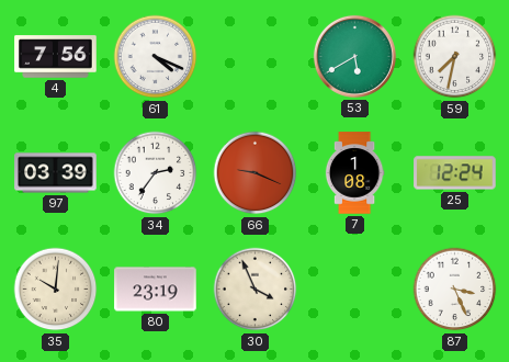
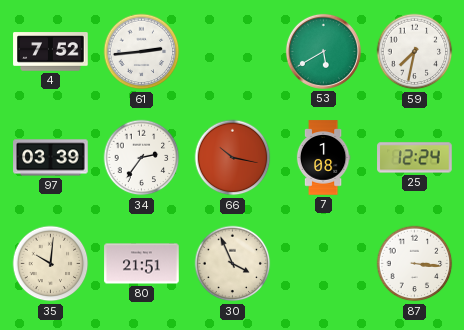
4: 7:56 -> 7:52 (51, 52)
61: 4:19 -> 2:44 (142, 52)
66: 9:19 -> 10:17 (233, 158)
80: 23:19 -> 21:51 (142, 264)
87: 3:26 -> 3:16 (415, 264)
